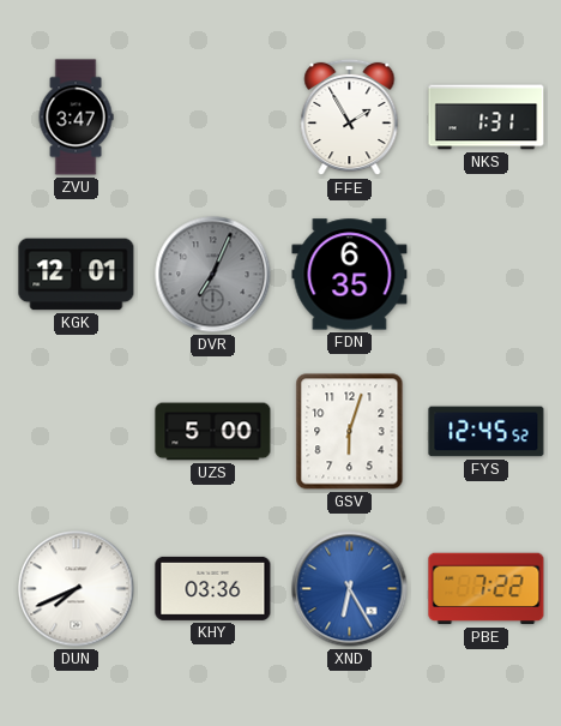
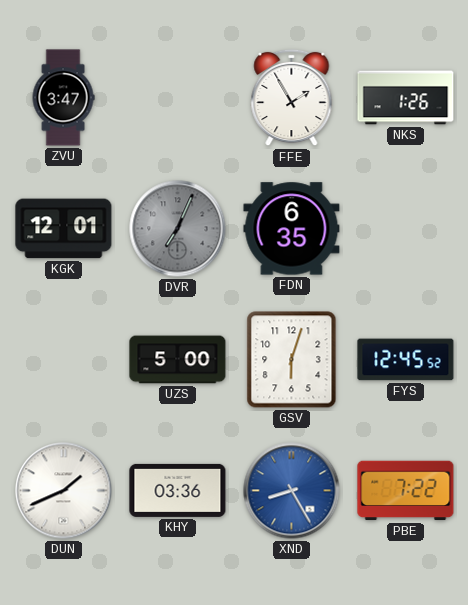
NKS: 1:31 -> 1:26 (406, 98)
DUN: 7:41 -> 1:41 (64, 491)
XND: 6:25 -> 8:25 (292, 491)
